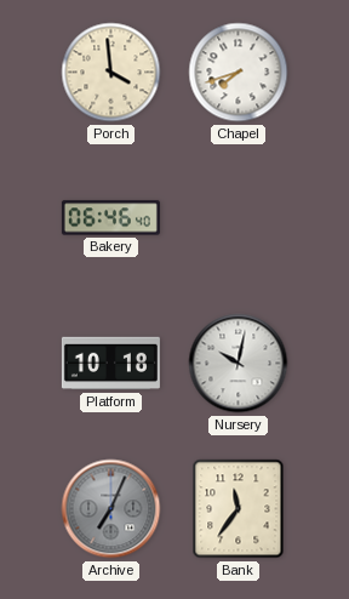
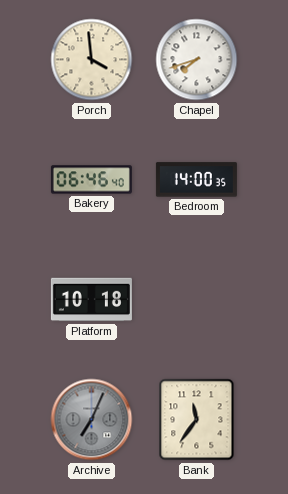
Bedroom: none -> 14:00 (196, 180)
Nursery: 10:02 -> none (239, 364)
